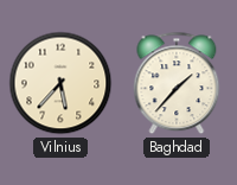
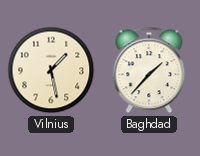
Vilnius: 5:37 -> 1:28 (51, 70)
